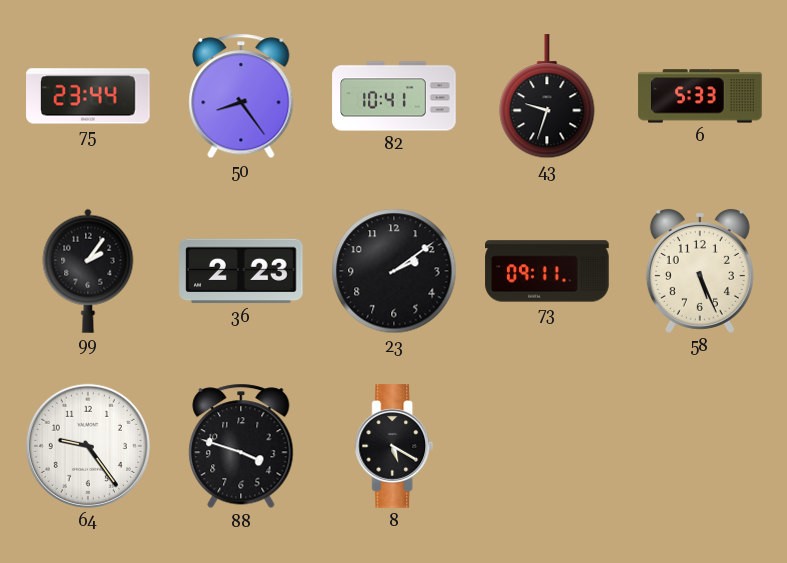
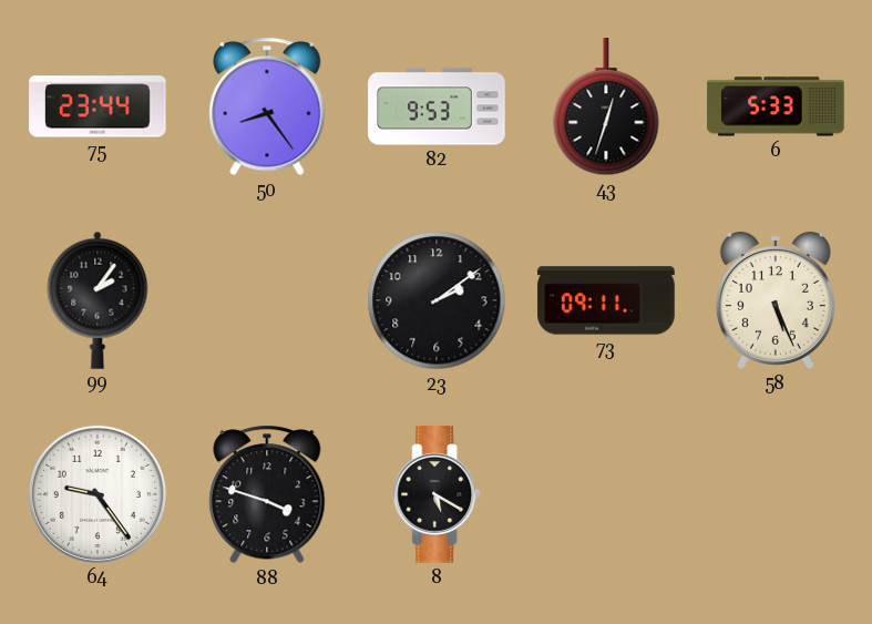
82: 10:41 -> 9:53 (437, 106)
43: 9:33 -> 12:33 (606, 108)
36: 2:23 -> none (241, 271)
